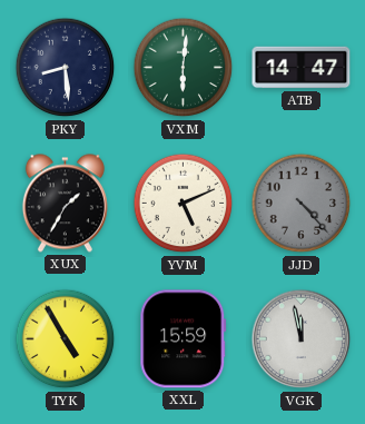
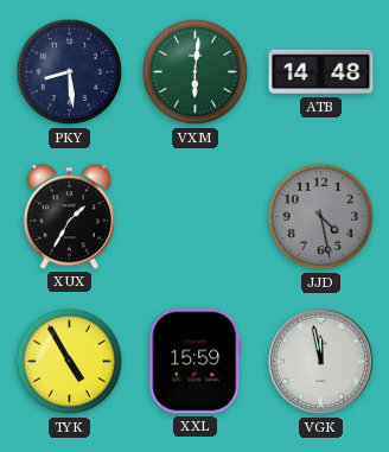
ATB: 14:47 -> 14:48 (321, 72)
YVM: 5:11 -> none (184, 204)
JJD: 4:23 -> 4:28 (321, 217)
